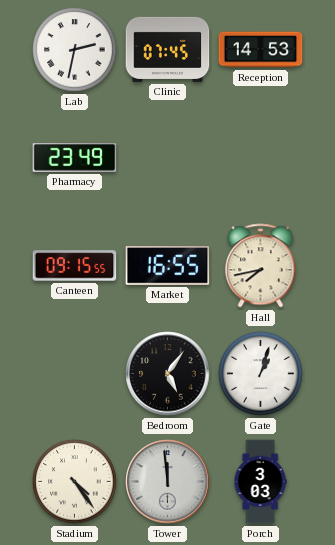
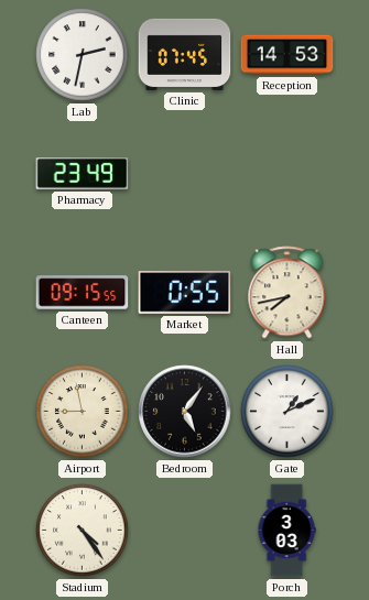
Market: 16:55 -> 0:55 (185, 293)
Airport: none -> 8:58 (83, 412)
Gate: 1:03 -> 1:11 (287, 412)
Tower: 11:59 -> none (168, 482)
